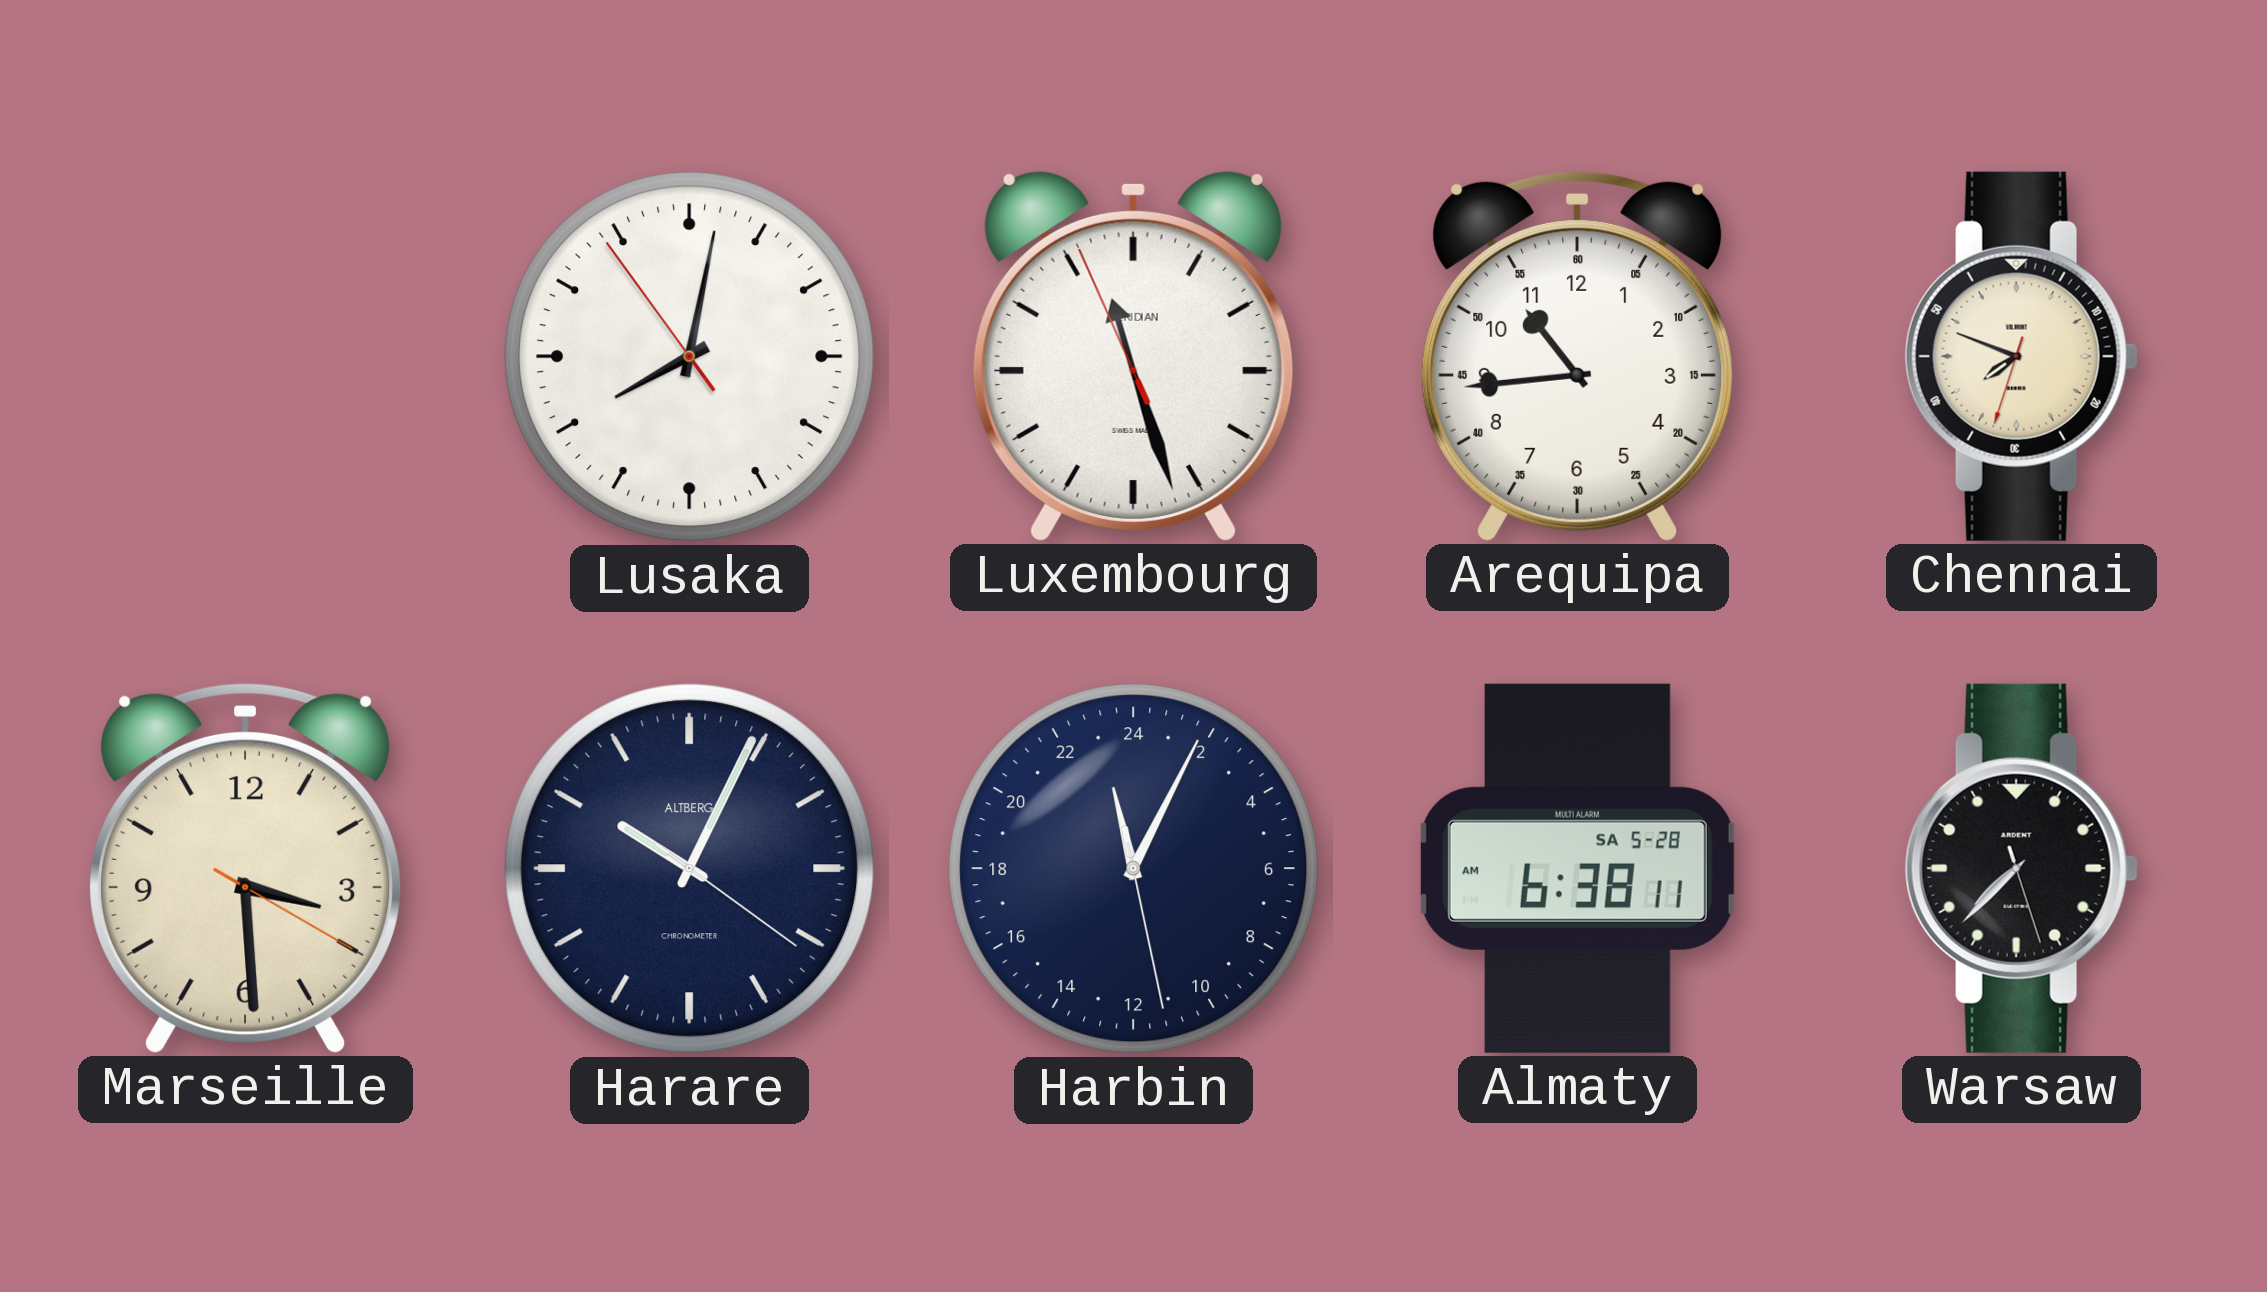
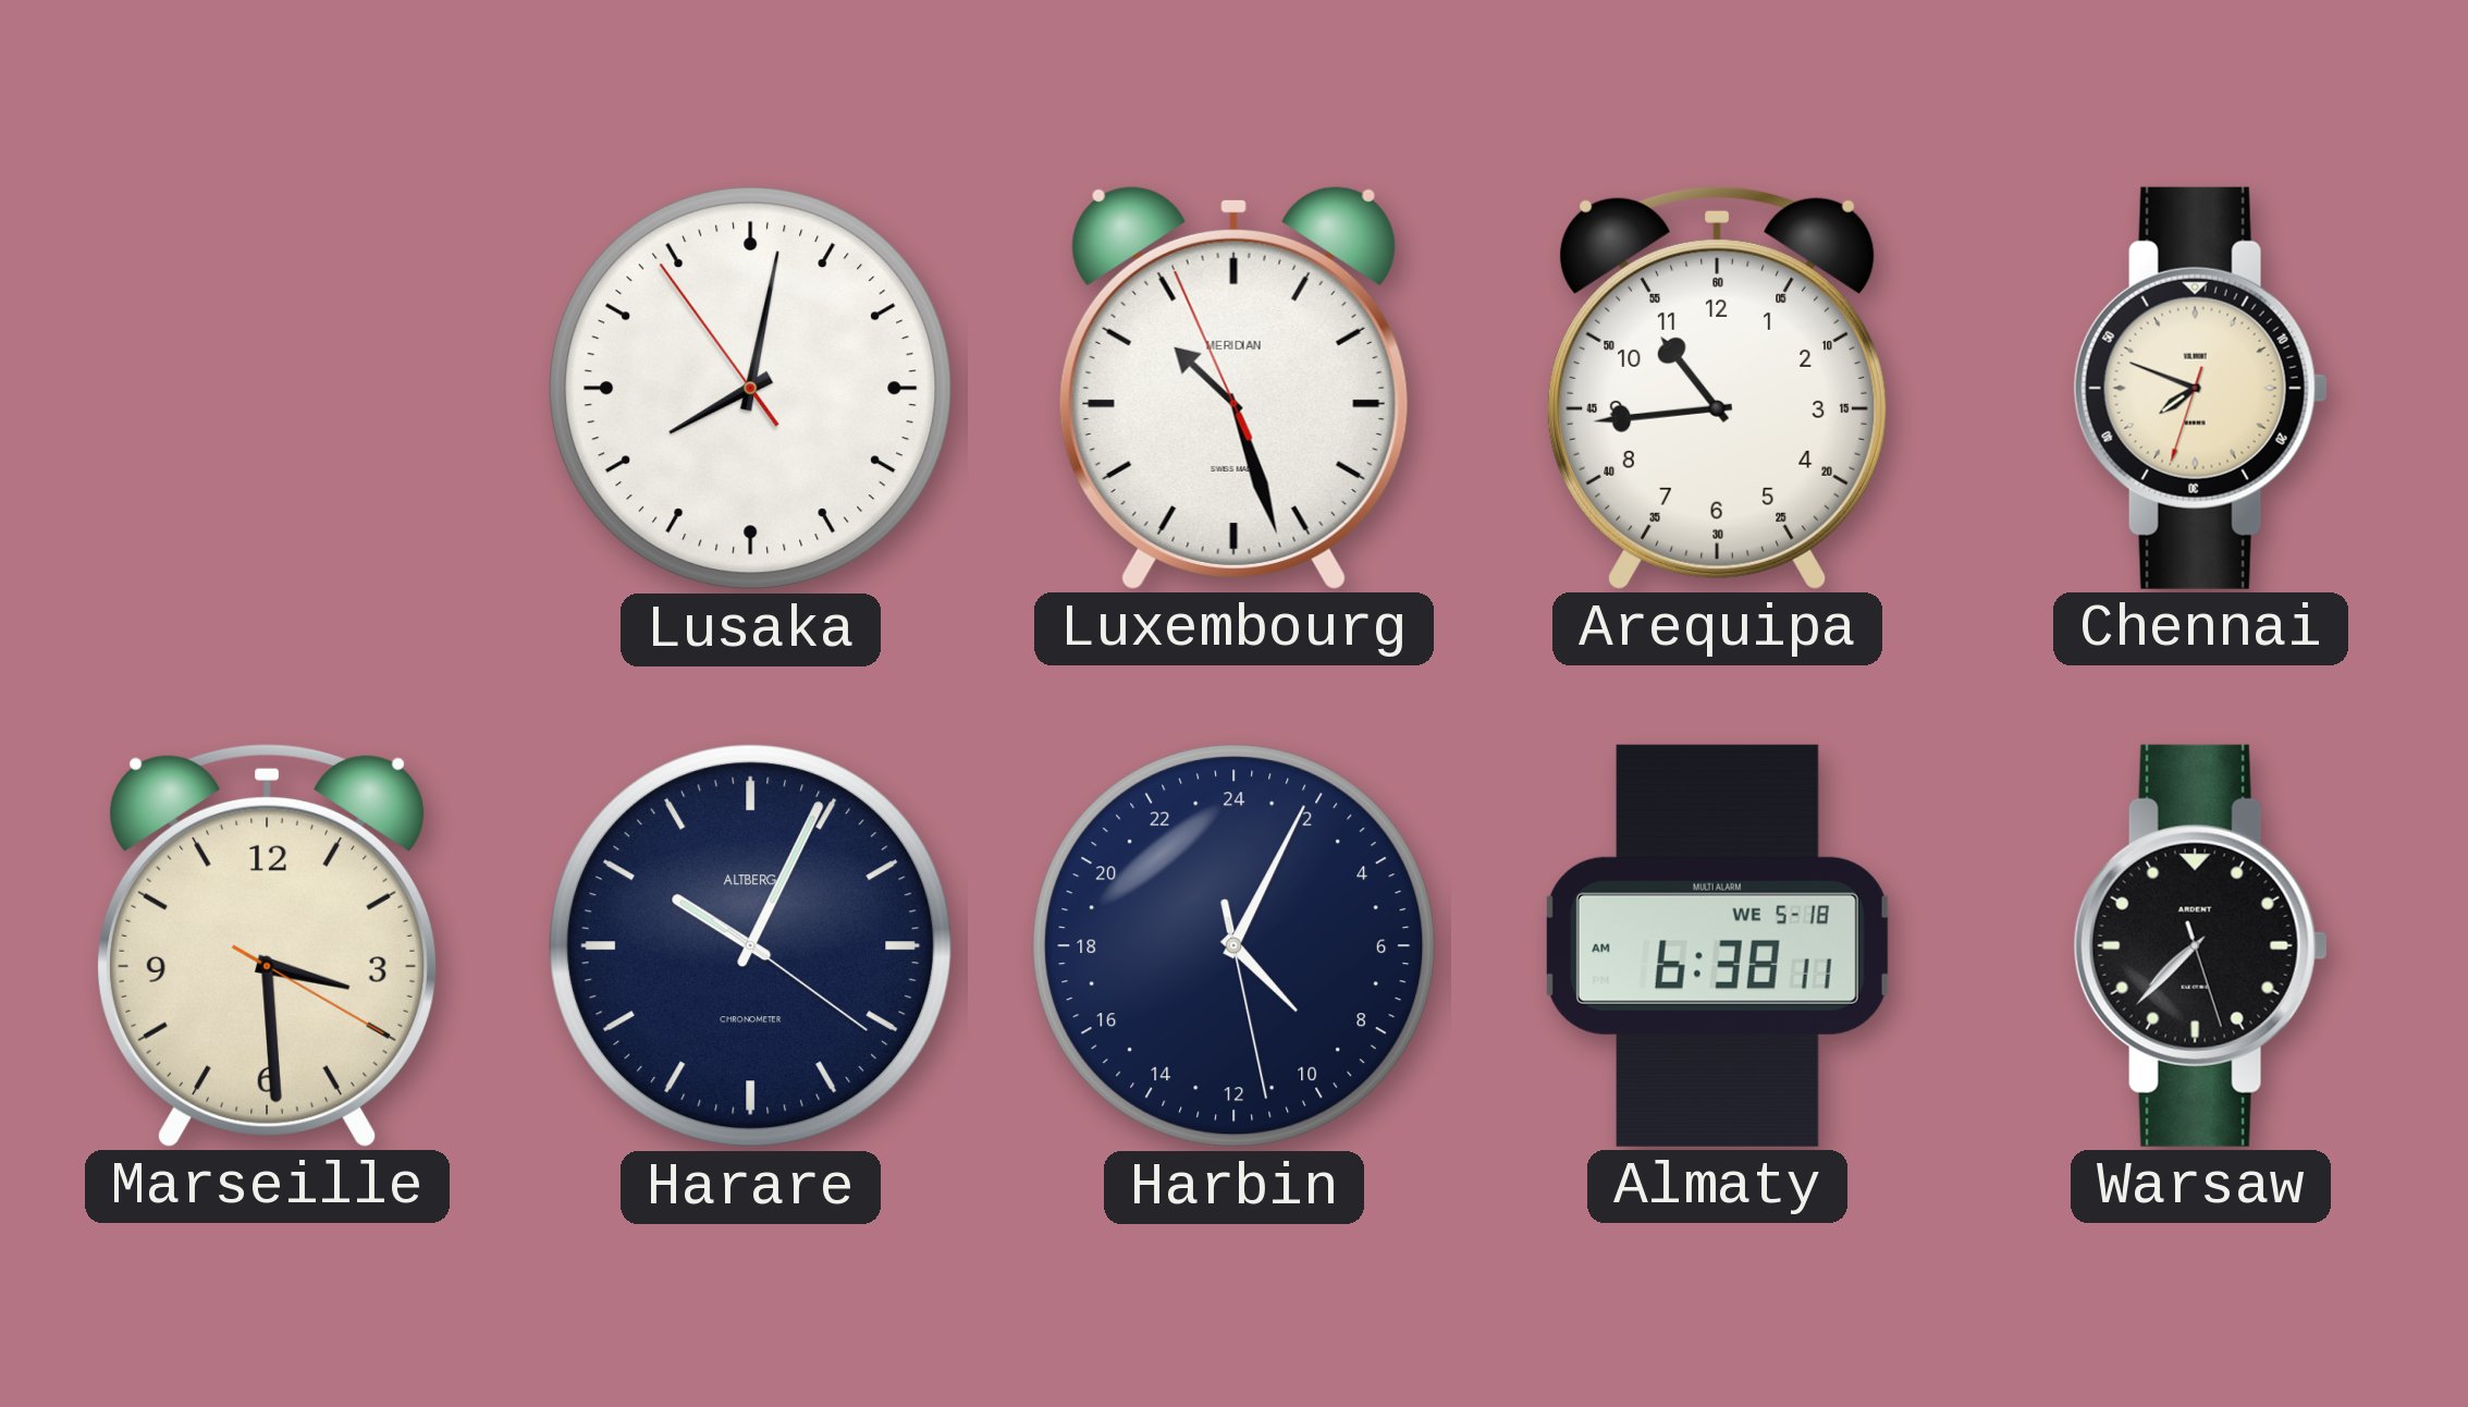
Luxembourg: 11:26 -> 10:26 (1233, 388)
Harbin: 23:04 -> 9:04 (1235, 946)
Almaty date: SA 5-28 -> WE 5-18 (1717, 945)
